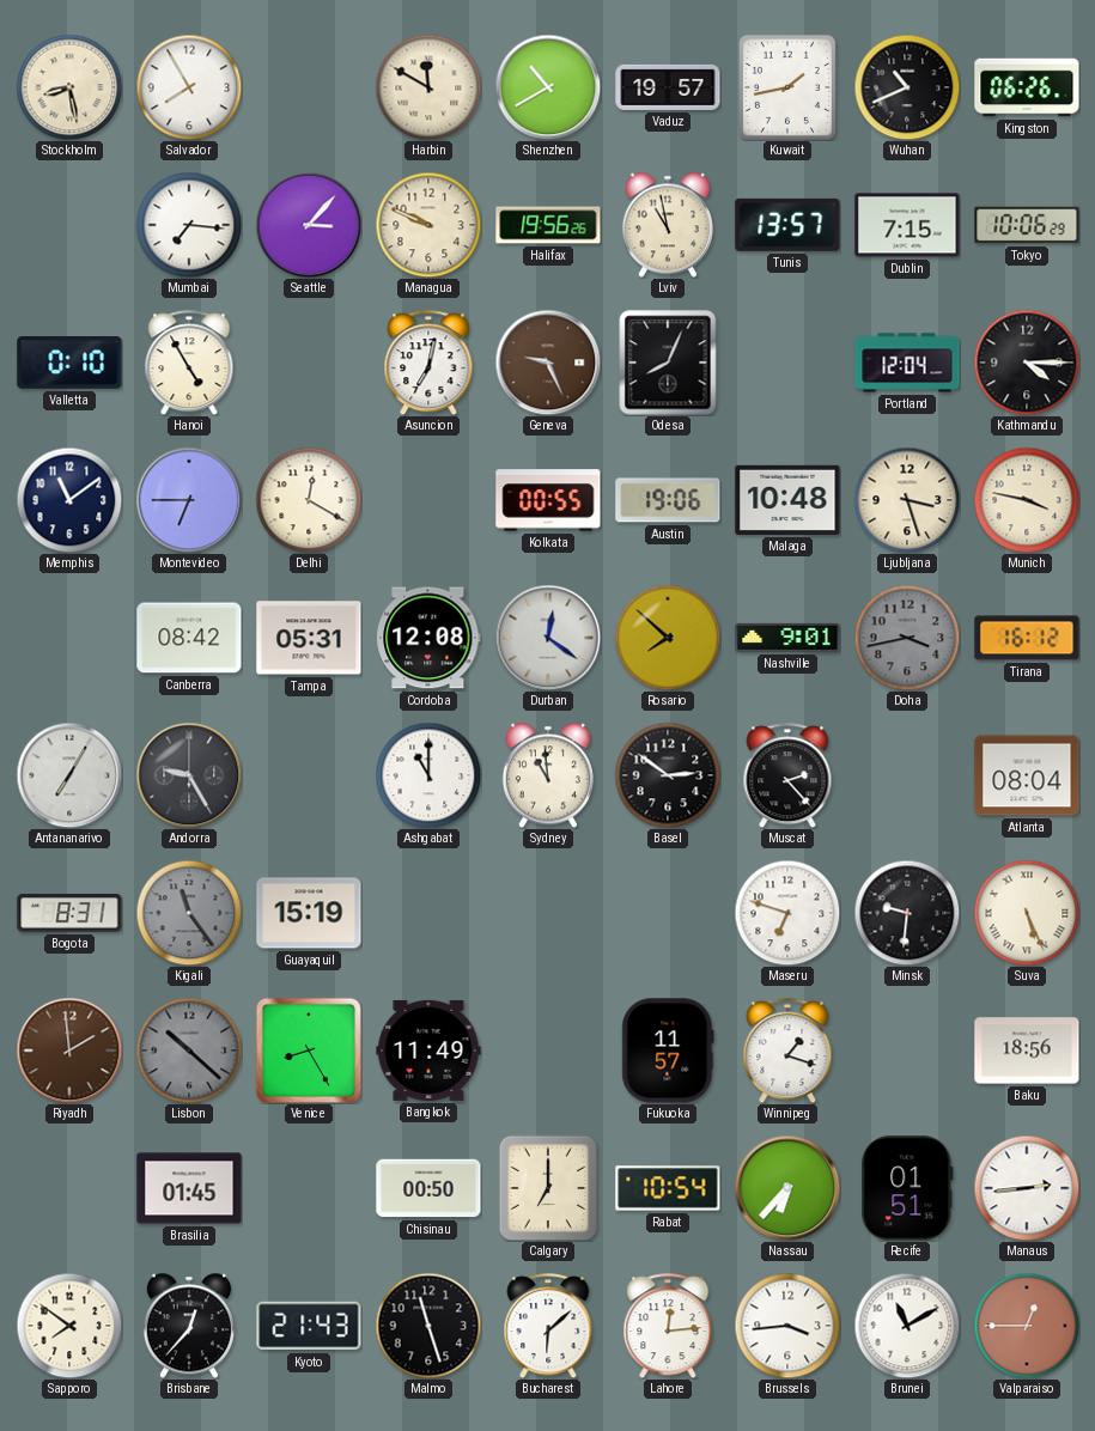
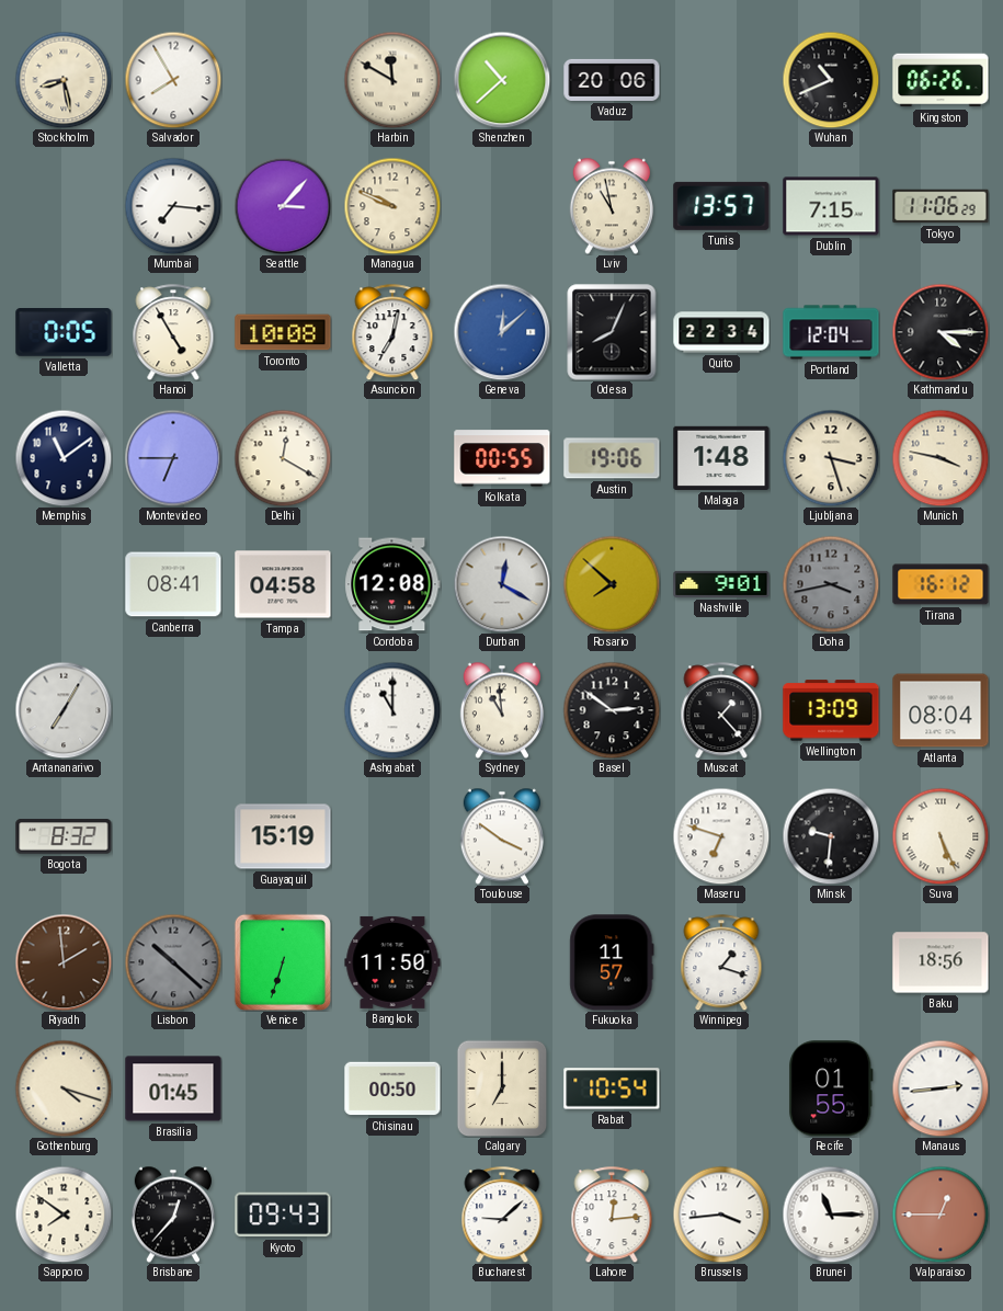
Shenzhen: 10:40 -> 10:38 (502, 80)
Vaduz: 19:57 -> 20:06 (612, 80)
Kuwait: 1:43 -> none (787, 87)
Halifax: 19:56 -> none (548, 225)
Tokyo: 10:06 -> 11:06 (941, 206)
Valletta: 0:10 -> 0:05 (64, 332)
Toronto: none -> 10:08 (283, 332)
Geneva: 9:26 -> 12:08 (502, 332)
Geneva dial: brown -> blue (502, 332)
Quito: none -> 22:34 (721, 332)
Malaga: 10:48 -> 1:48 (721, 458)
Canberra: 08:42 -> 08:41 (173, 584)
Tampa: 05:31 -> 04:58 (283, 584)
Durban: 12:21 -> 12:20 (502, 584)
Andorra: 9:25 -> none (189, 775)
Muscat: 2:23 -> 1:23 (721, 710)
Wellington: none -> 13:09 (831, 710)
Bogota: 8:31 -> 8:32 (64, 836)
Kigali: 11:24 -> none (189, 913)
Toulouse: none -> 3:51 (502, 836)
Venice: 8:25 -> 6:33 (283, 962)
Bangkok: 11:49 -> 11:50 (392, 962)
Gothenburg: none -> 4:18 (64, 1088)
Nassau: 6:37 -> none (787, 1188)
Recife: 01:51 -> 01:55 (831, 1088)
Kyoto: 21:43 -> 09:43 (283, 1215)
Malmo: 11:27 -> none (428, 1326)
Bucharest: 6:08 -> 9:08 (502, 1215)
Brunei: 11:10 -> 11:15 (831, 1215)
